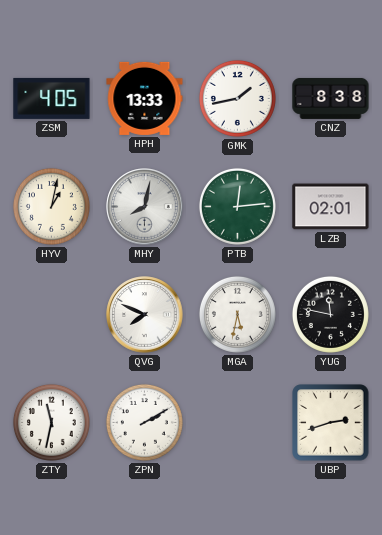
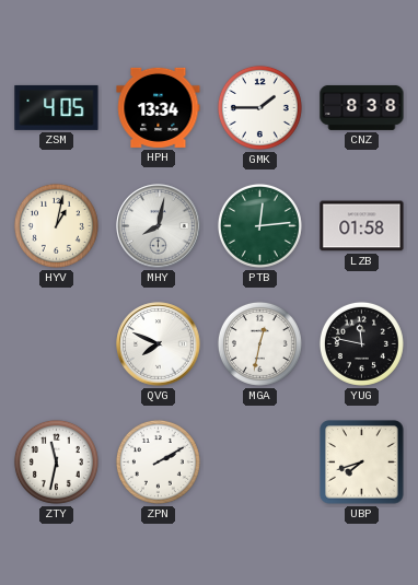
HPH: 13:33 -> 13:34 (159, 107)
GMK: 1:43 -> 1:45 (259, 107)
LZB: 02:01 -> 01:58 (362, 226)
MGA: 5:32 -> 12:32 (259, 343)
UBP: 2:42 -> 7:42 (362, 463)
